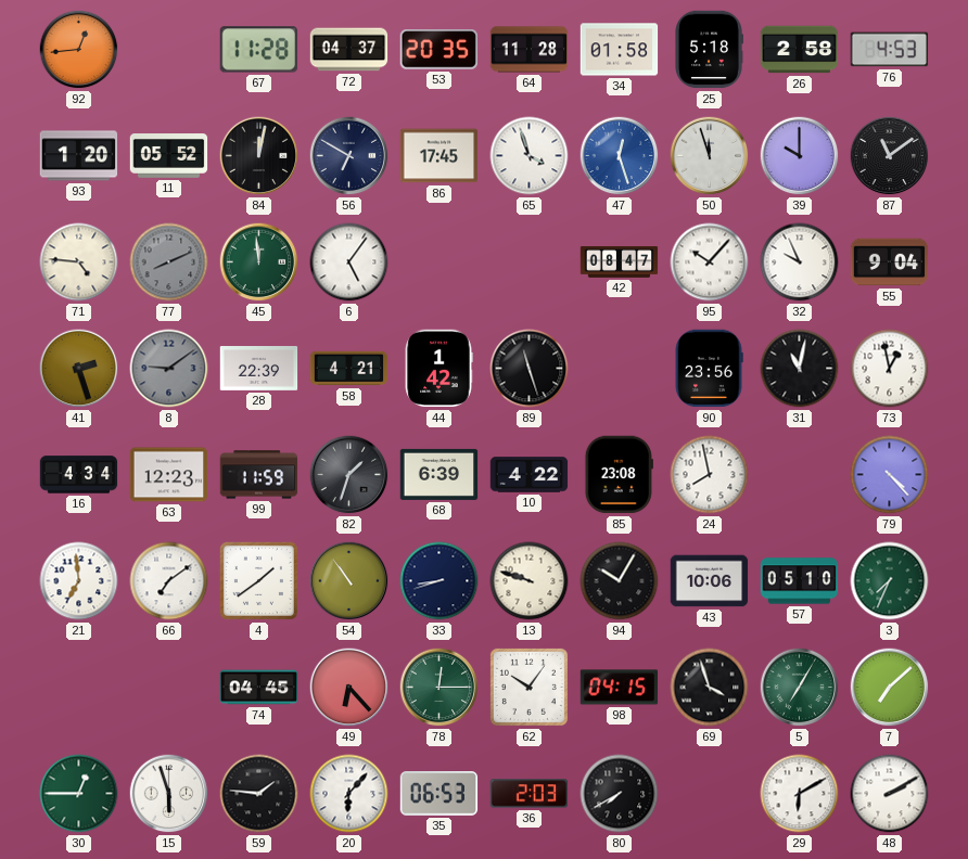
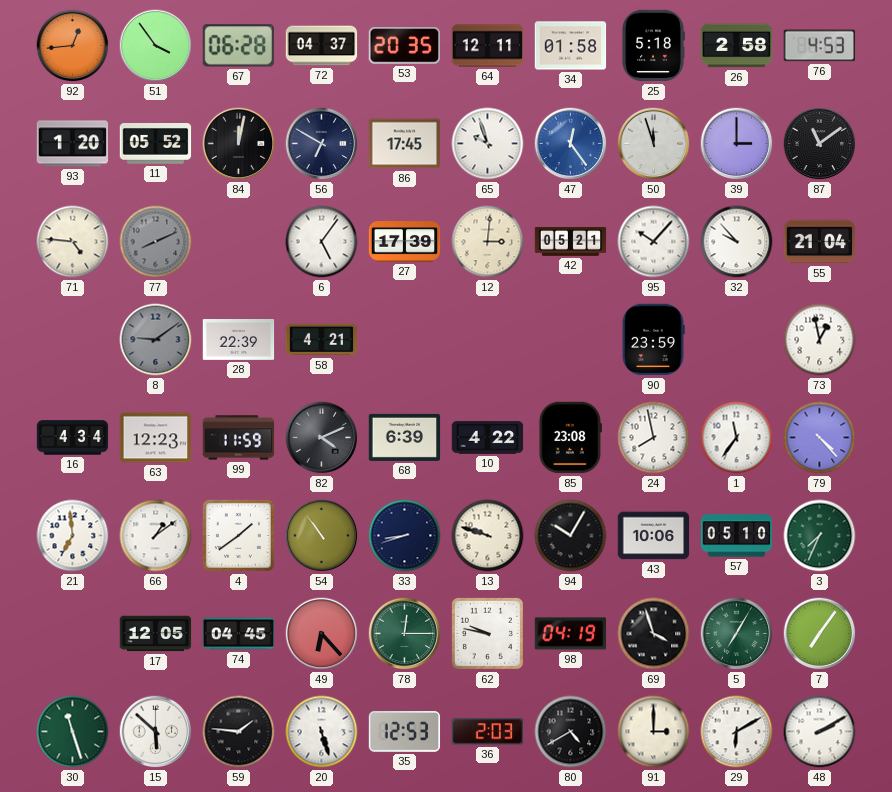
51: none -> 3:54 (156, 46)
67: 11:28 -> 06:28 (238, 46)
64: 11:28 -> 12:11 (488, 46)
65: 3:57 -> 9:57 (488, 144)
47: 12:27 -> 12:24 (571, 144)
39: 10:00 -> 3:00 (737, 144)
45: 11:59 -> none (259, 262)
27: none -> 17:39 (405, 242)
12: none -> 3:01 (488, 242)
42: 08:47 -> 05:21 (571, 242)
32: 9:56 -> 9:53 (737, 242)
55: 9:04 -> 21:04 (820, 242)
41: 2:27 -> none (79, 369)
44: 1:42 -> none (438, 369)
89: 11:27 -> none (530, 369)
90: 23:56 -> 23:59 (653, 340)
31: 11:02 -> none (800, 369)
82: 1:33 -> 4:11 (322, 438)
1: none -> 11:36 (737, 438)
66: 7:09 -> 1:09 (156, 536)
17: none -> 12:05 (156, 634)
62: 10:06 -> 9:47 (487, 633)
98: 04:15 -> 04:19 (571, 634)
7: 7:08 -> 7:06 (820, 634)
30: 12:45 -> 11:27 (73, 732)
15: 5:57 -> 5:52 (156, 732)
20: 6:07 -> 5:27 (322, 732)
35: 06:53 -> 12:53 (405, 732)
80: 7:40 -> 4:40 (571, 732)
91: none -> 3:00 (654, 732)
